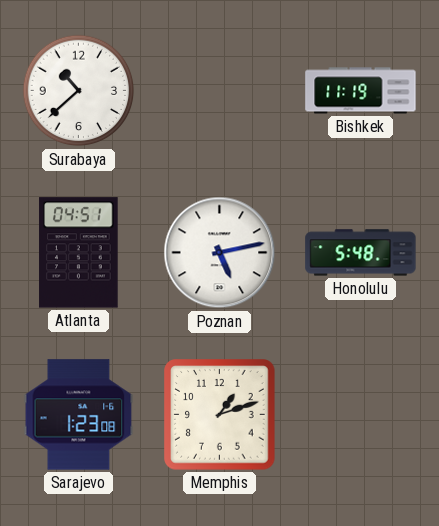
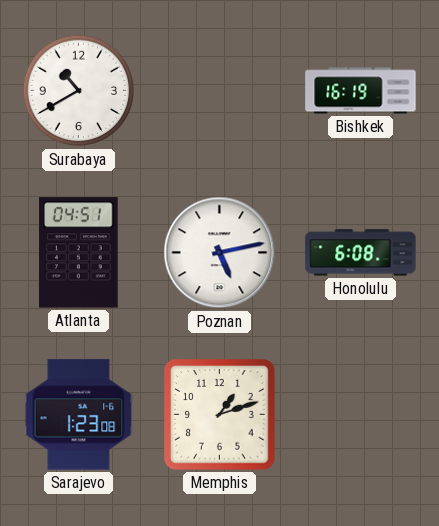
Surabaya: 10:38 -> 10:40 (79, 91)
Bishkek: 11:19 -> 16:19 (361, 91)
Honolulu: 5:48 -> 6:08 (361, 253)
